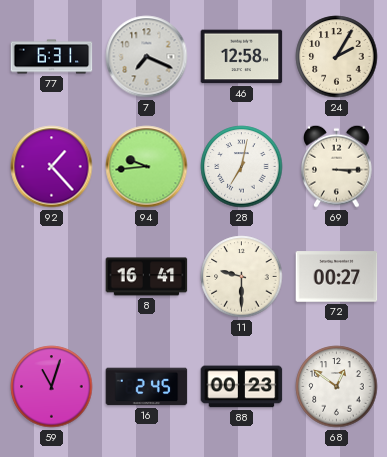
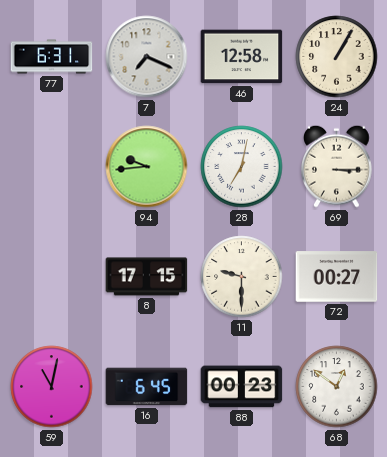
24: 2:05 -> 1:05 (337, 57)
92: 1:23 -> none (52, 167)
8: 16:41 -> 17:15 (147, 277)
59: 11:03 -> 11:02 (52, 387)
16: 2:45 -> 6:45 (147, 387)
